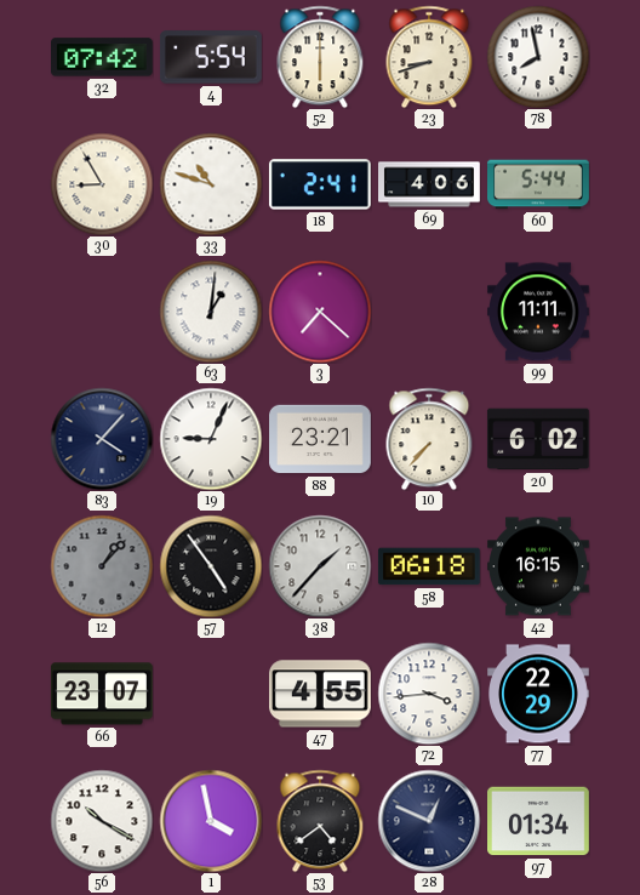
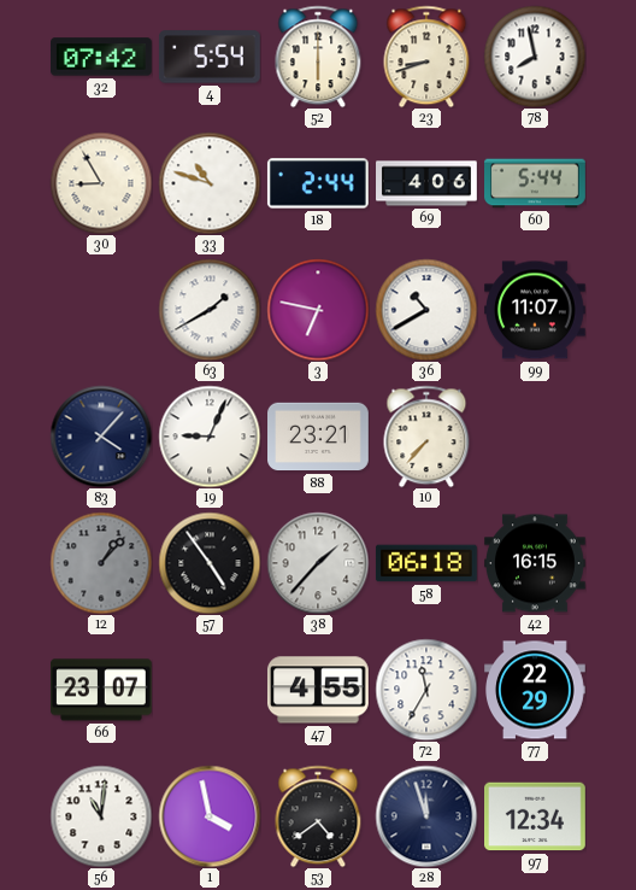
18: 2:41 -> 2:44 (318, 183)
63: 1:01 -> 1:40 (210, 310)
3: 7:22 -> 6:47 (318, 310)
36: none -> 10:40 (426, 310)
99: 11:11 -> 11:07 (536, 310)
20: 6:02 -> none (538, 439)
72: 3:44 -> 11:35 (426, 690)
56: 10:20 -> 11:01 (101, 816)
28: 12:49 -> 11:57 (426, 816)
97: 01:34 -> 12:34 (536, 816)
